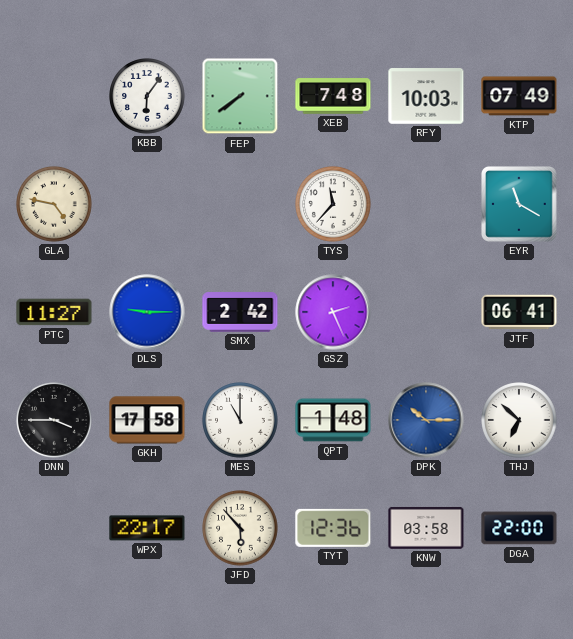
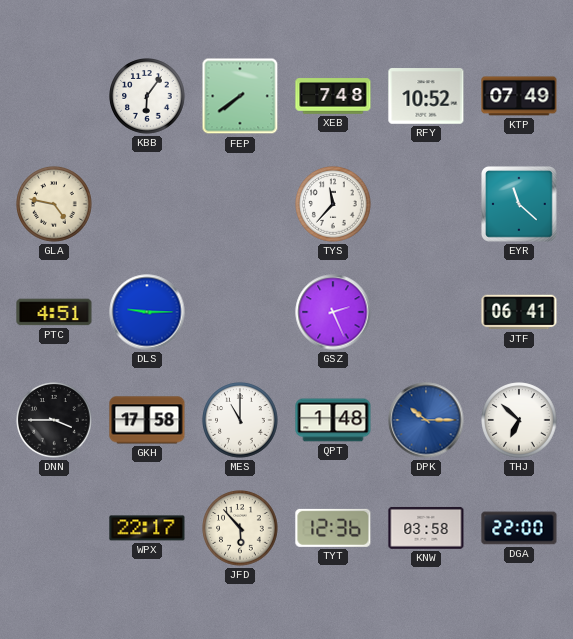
RFY: 10:03 -> 10:52 (426, 96)
EYR: 11:20 -> 11:22 (520, 205)
PTC: 11:27 -> 4:51 (54, 312)
SMX: 2:42 -> none (240, 312)
